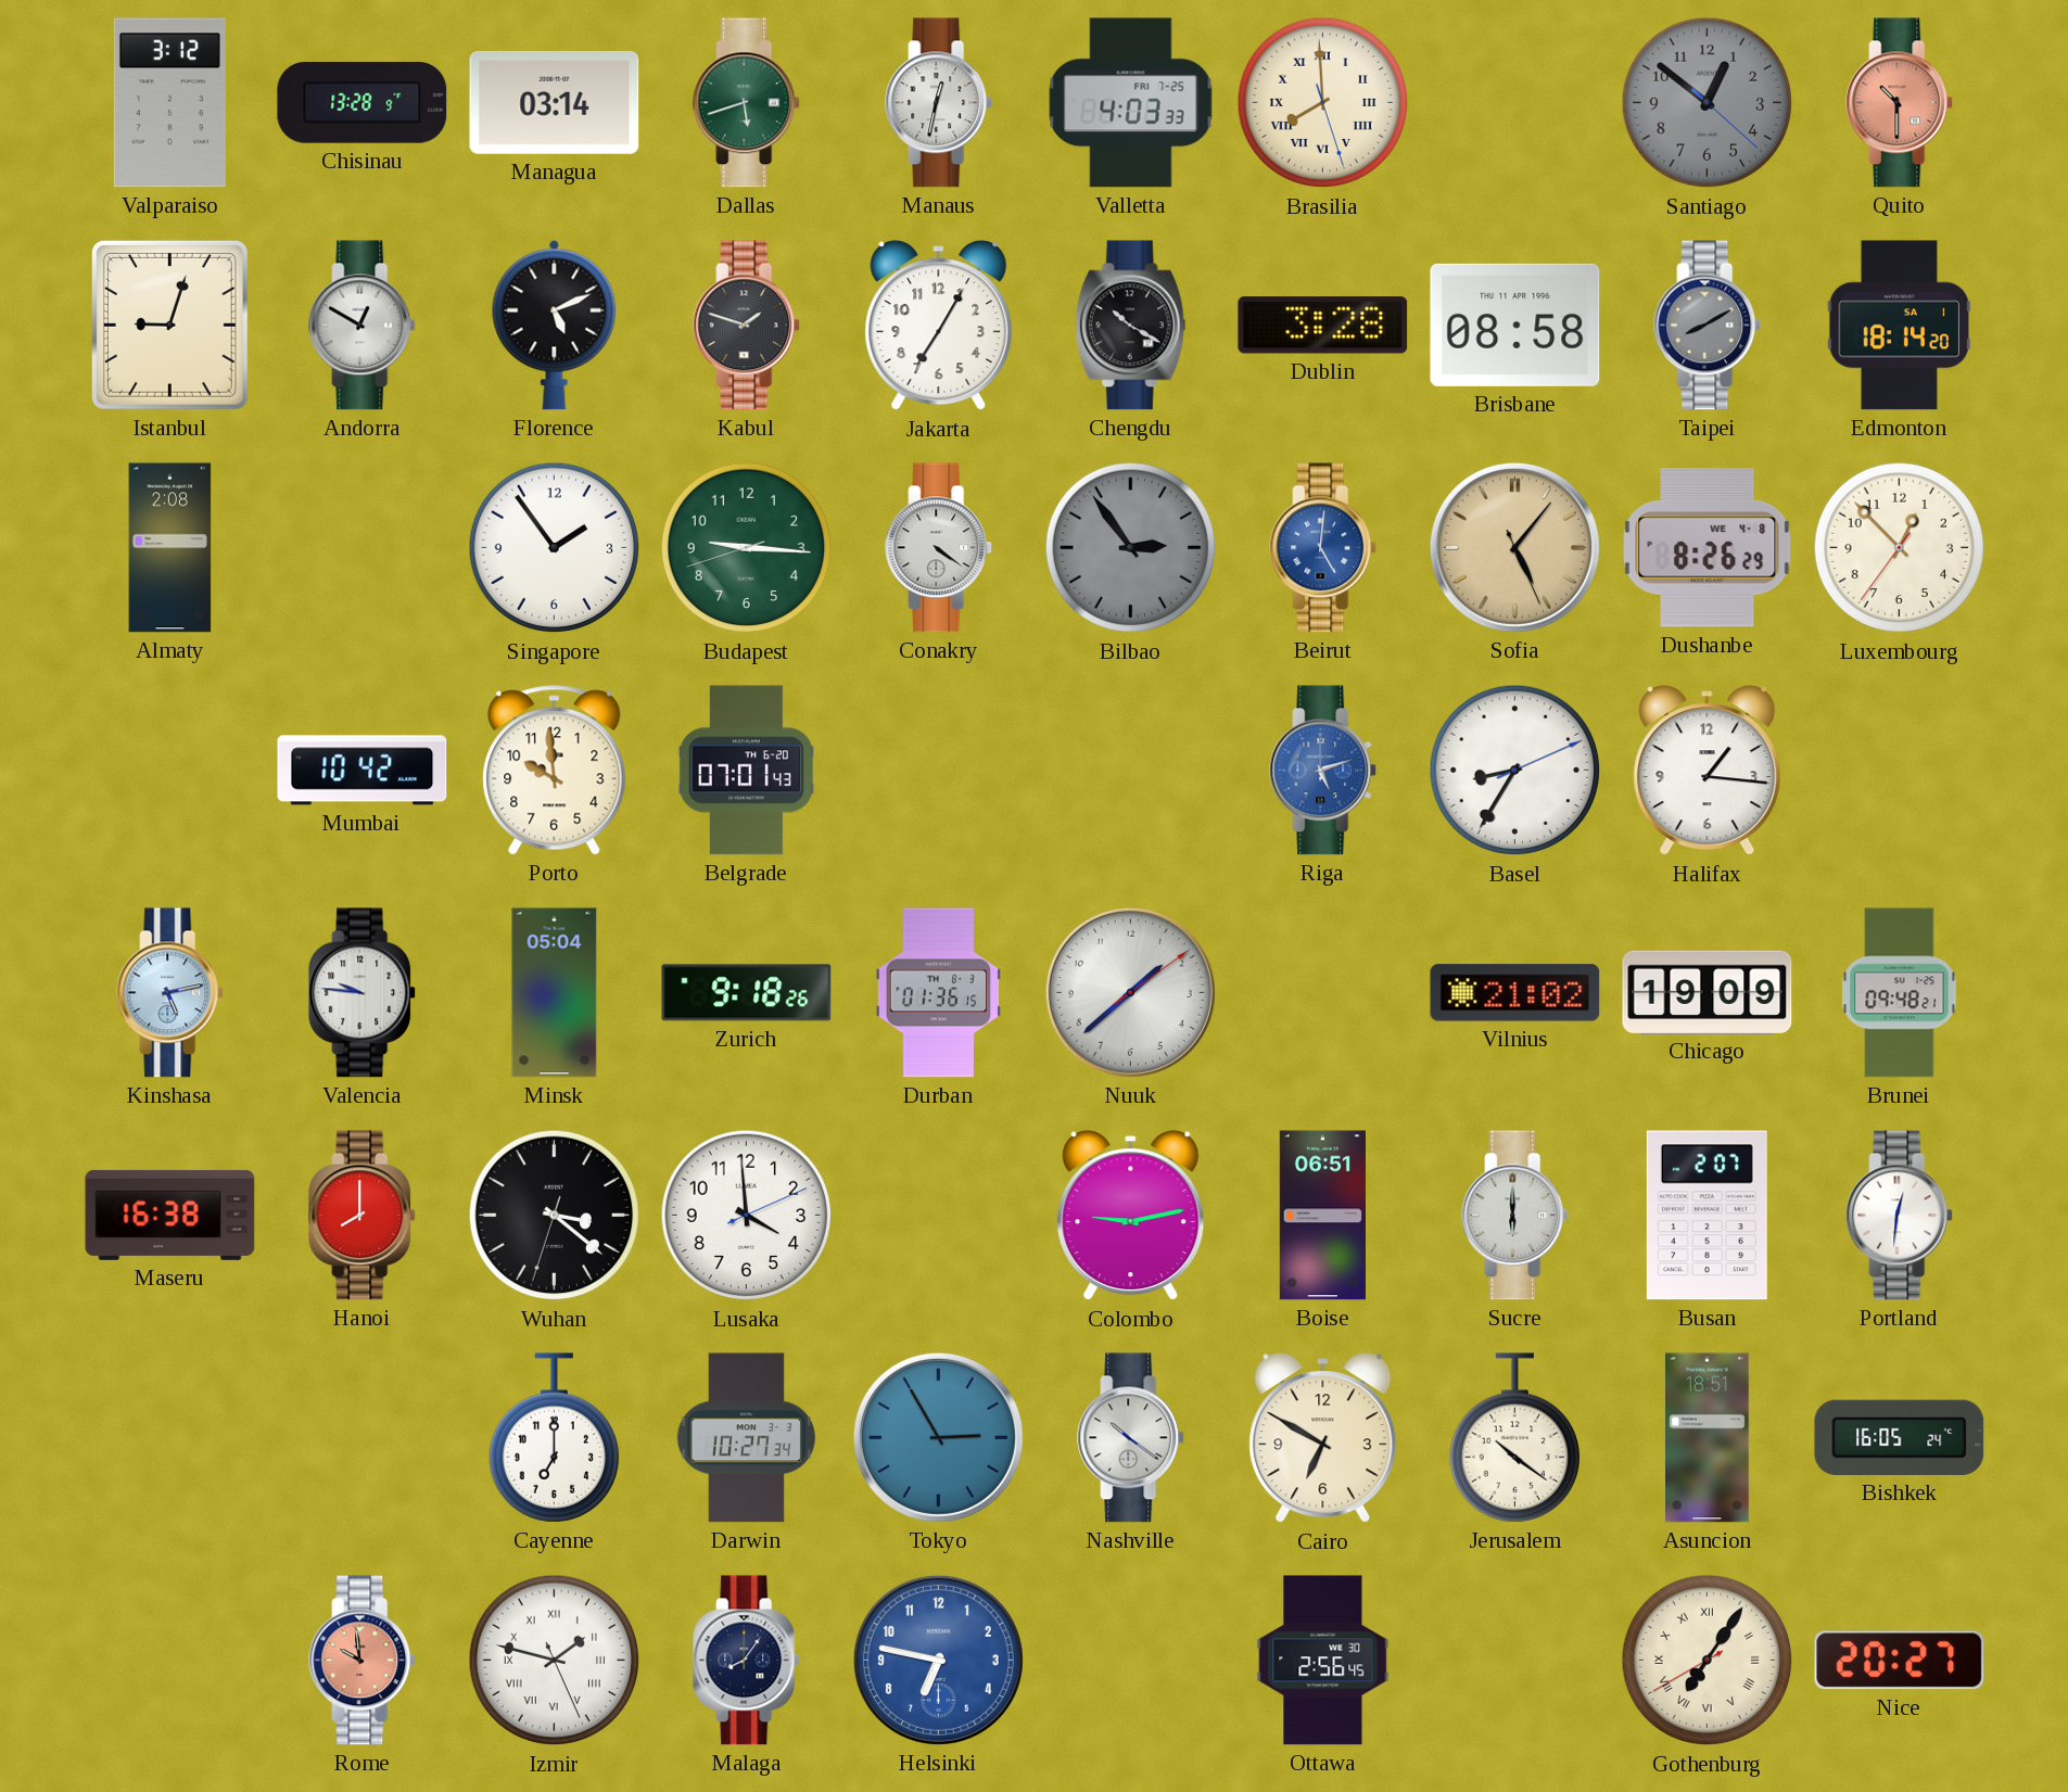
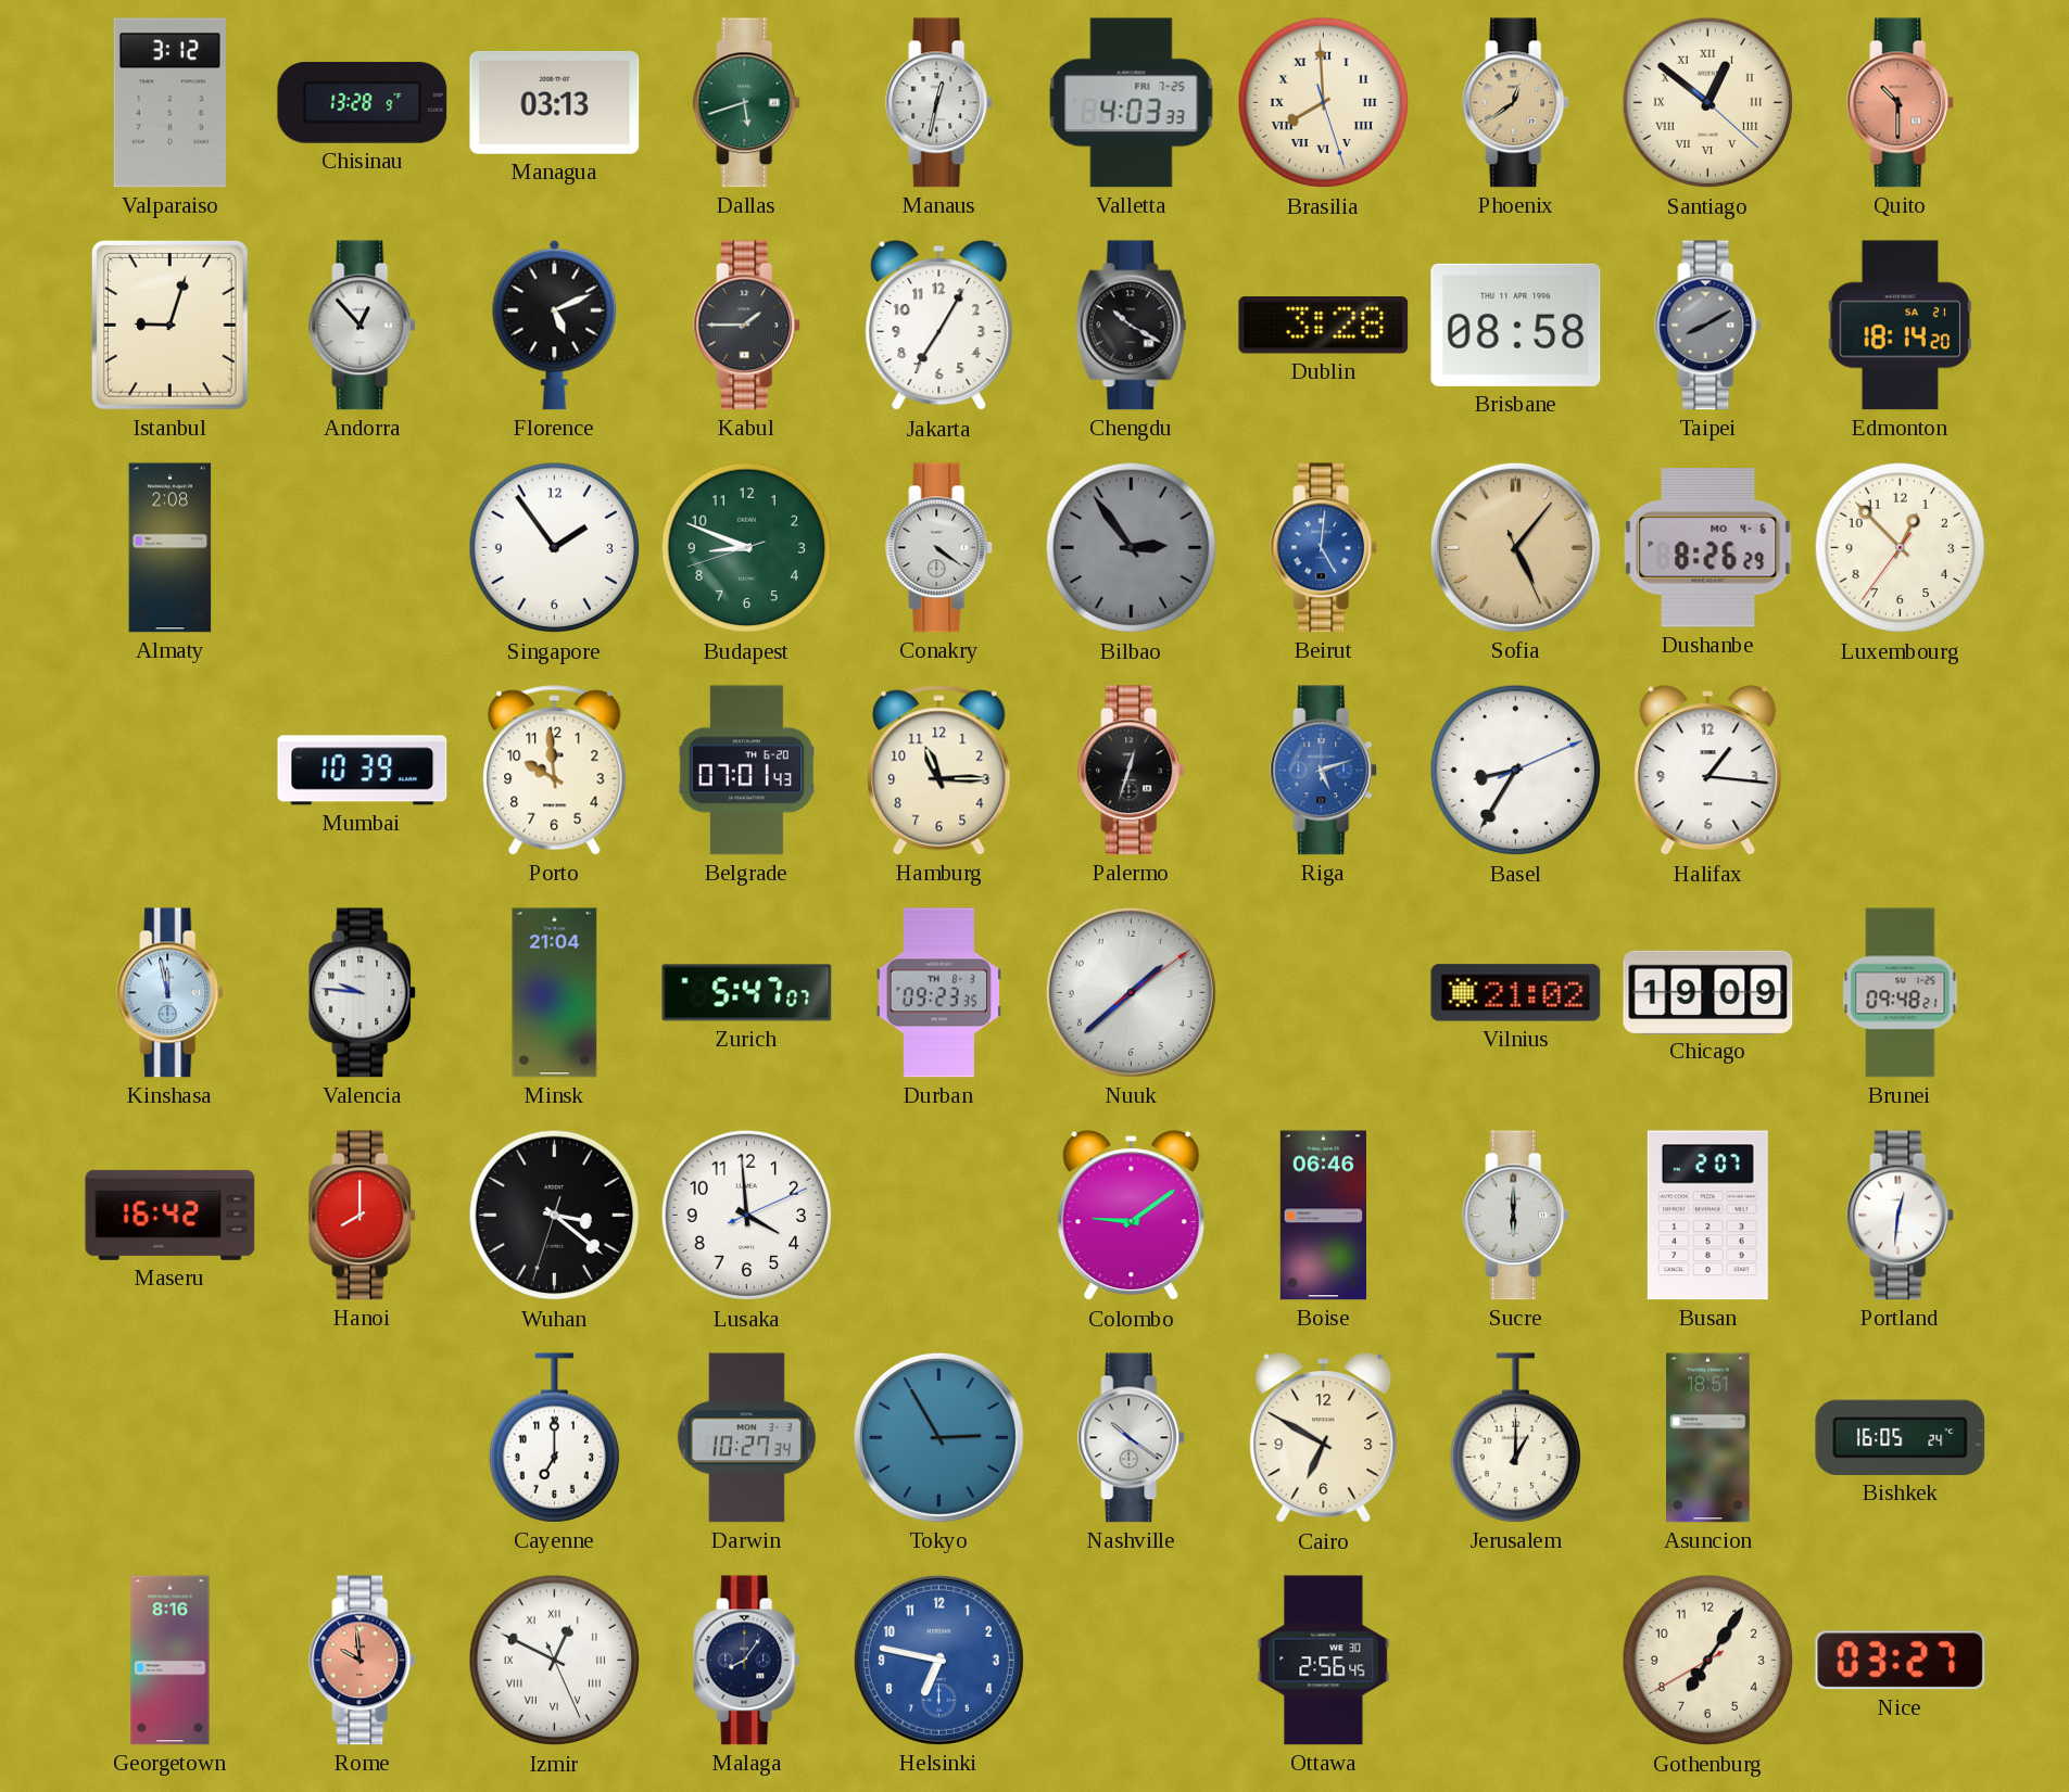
Managua: 03:14 -> 03:13 (555, 102)
Phoenix: none -> 12:39 (1516, 103)
Santiago dial: grey -> cream (1708, 103)
Santiago numerals: Arabic -> Roman (1708, 103)
Andorra: 12:50 -> 12:53 (363, 326)
Kabul: 1:48 -> 1:45 (747, 326)
Edmonton date: SA 1 -> SA 21 (1901, 326)
Budapest: 9:15 -> 8:48 (747, 548)
Dushanbe date: WE 4-8 -> MO 4-6 (1708, 548)
Mumbai: 10:42 -> 10:39 (363, 771)
Hamburg: none -> 11:15 (939, 771)
Palermo: none -> 12:33 (1132, 771)
Kinshasa: 5:13 -> 11:58 (171, 993)
Minsk: 05:04 -> 21:04 (555, 993)
Zurich: 9:18 -> 5:47 (747, 993)
Durban: 01:36 -> 09:23 (939, 993)
Maseru: 16:38 -> 16:42 (171, 1215)
Colombo: 9:13 -> 9:09 (1132, 1216)
Boise: 06:51 -> 06:46 (1323, 1216)
Jerusalem: 10:21 -> 1:00 (1515, 1438)
Georgetown: none -> 8:16 (171, 1661)
Izmir: 1:47 -> 12:49 (555, 1661)
Gothenburg numerals: Roman -> Arabic (1708, 1661)
Nice: 20:27 -> 03:27 (1901, 1661)
